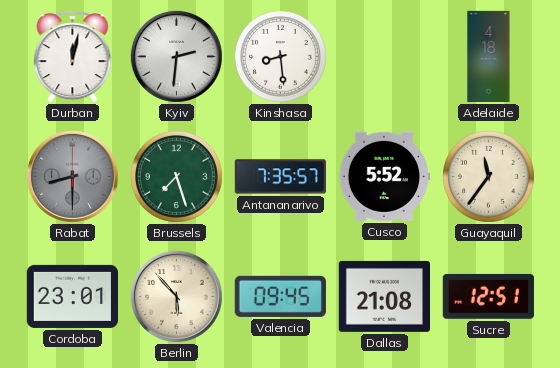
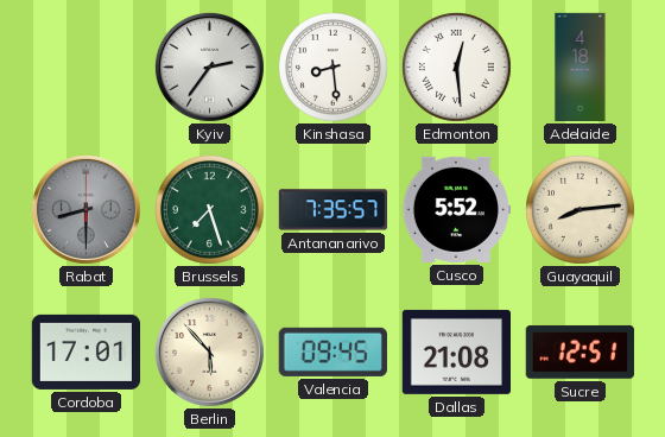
Durban: 12:02 -> none (73, 57)
Kyiv: 2:31 -> 2:36 (209, 66)
Edmonton: none -> 12:29 (456, 66)
Guayaquil: 11:36 -> 8:14 (579, 209)
Cordoba: 23:01 -> 17:01 (85, 351)
